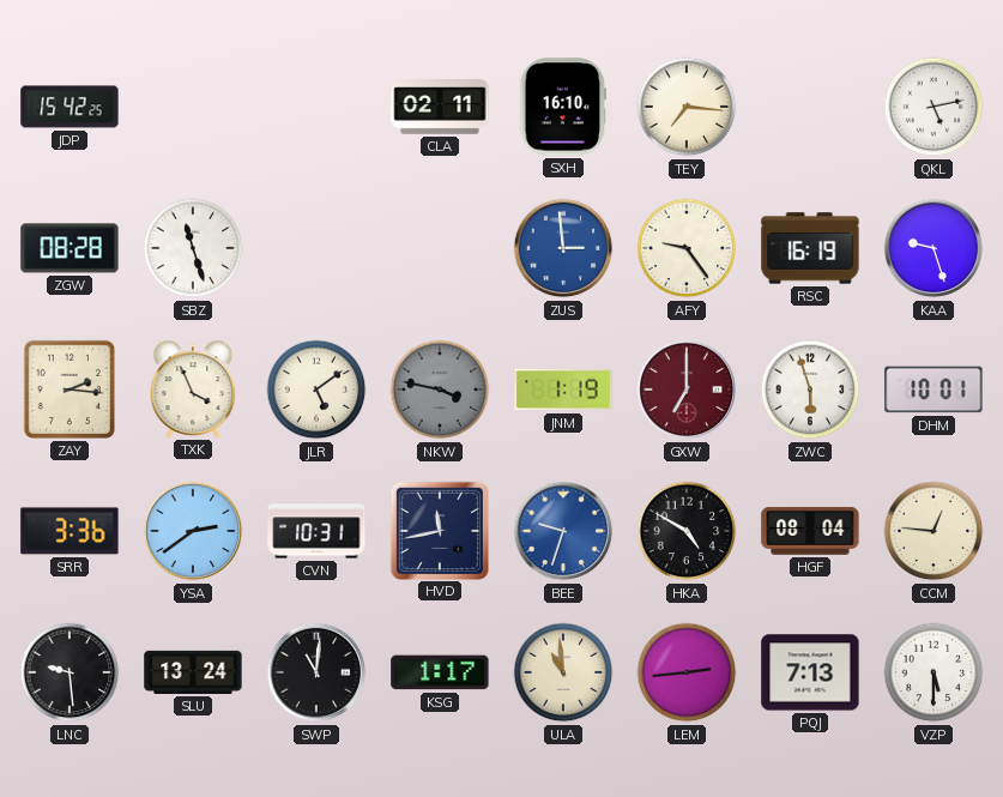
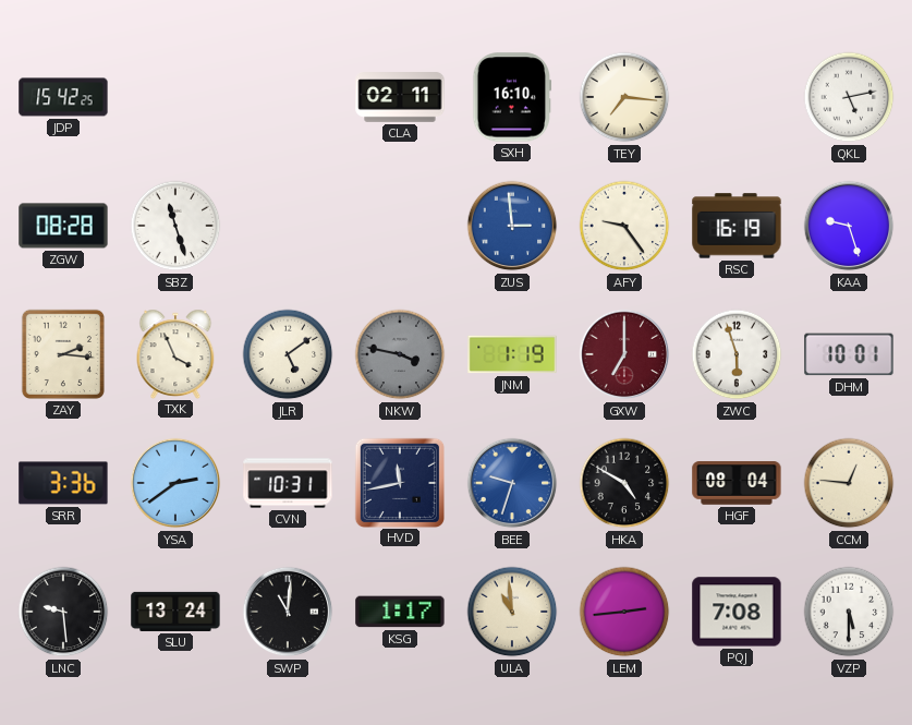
PQJ: 7:13 -> 7:08 (737, 612)
